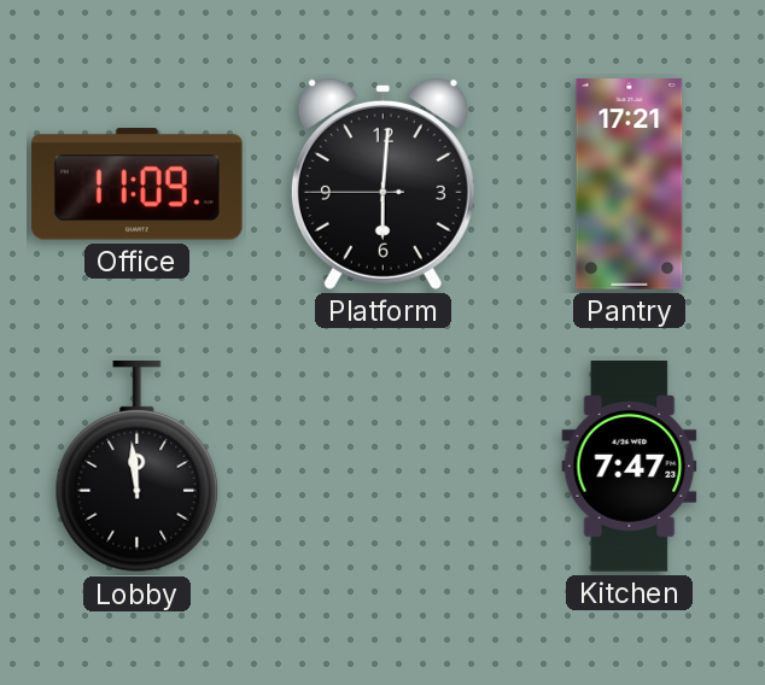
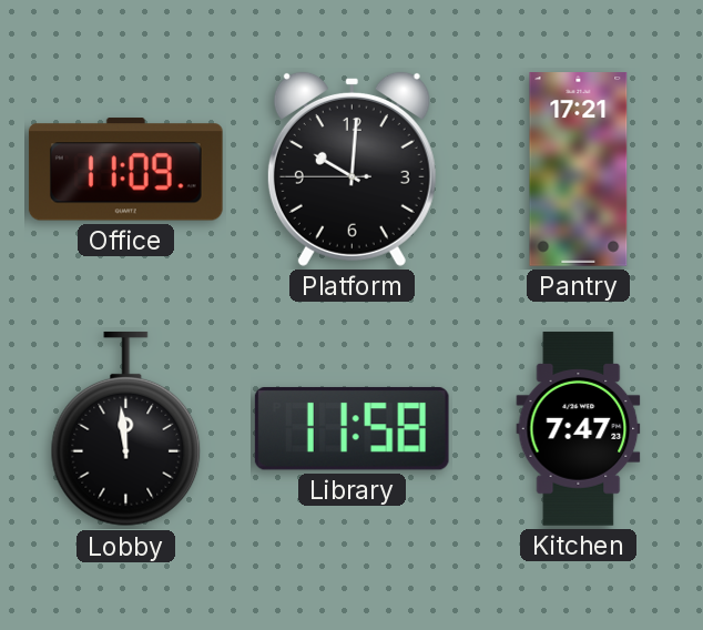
Platform: 6:00 -> 10:00 (351, 169)
Library: none -> 11:58 (351, 428)
